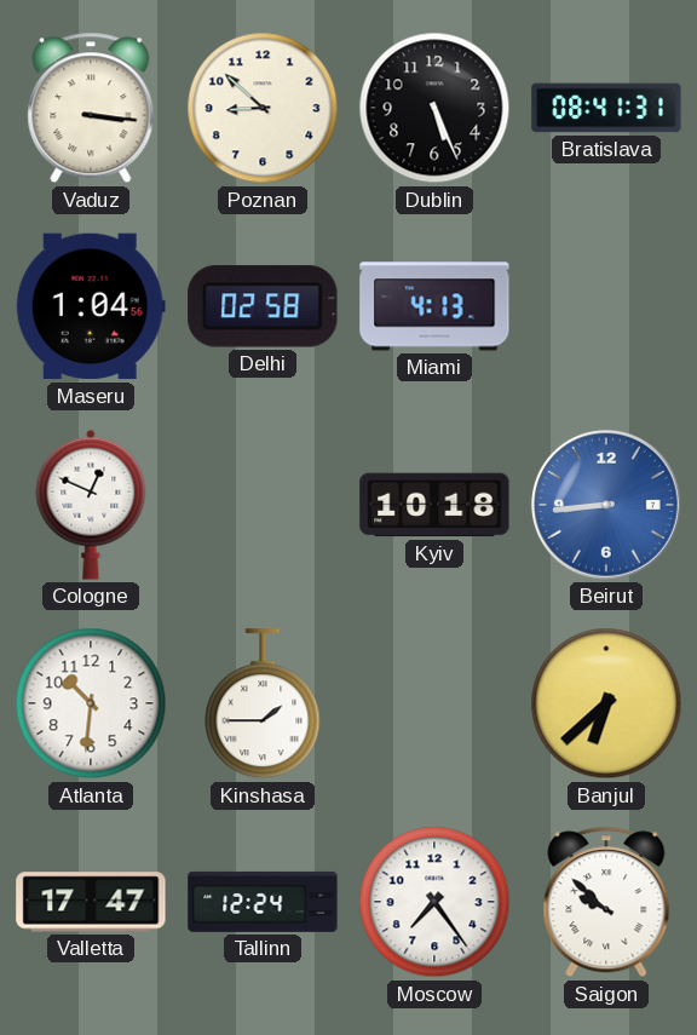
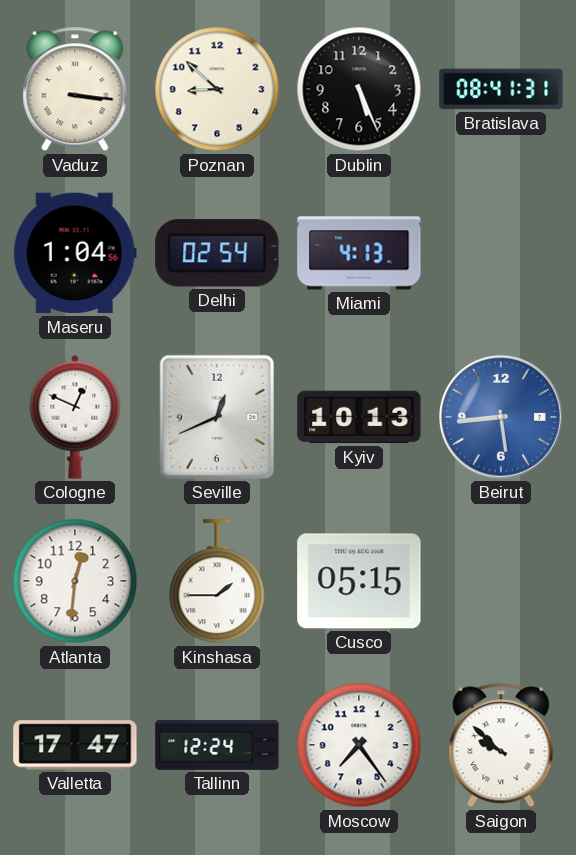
Delhi: 02:58 -> 02:54 (217, 253)
Seville: none -> 12:41 (217, 417)
Kyiv: 10:18 -> 10:13 (359, 417)
Beirut: 8:44 -> 5:44 (501, 417)
Atlanta: 10:31 -> 12:31 (75, 581)
Cusco: none -> 05:15 (359, 581)
Banjul: 6:38 -> none (606, 703)
